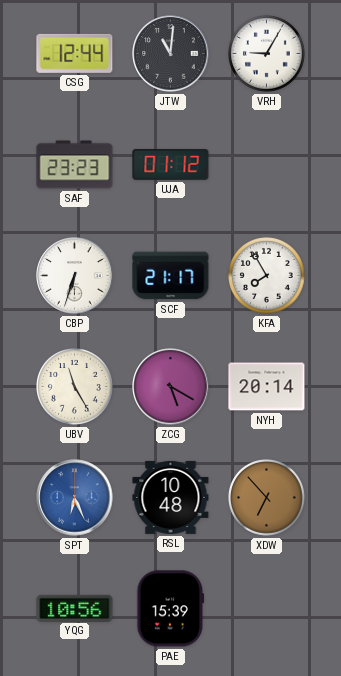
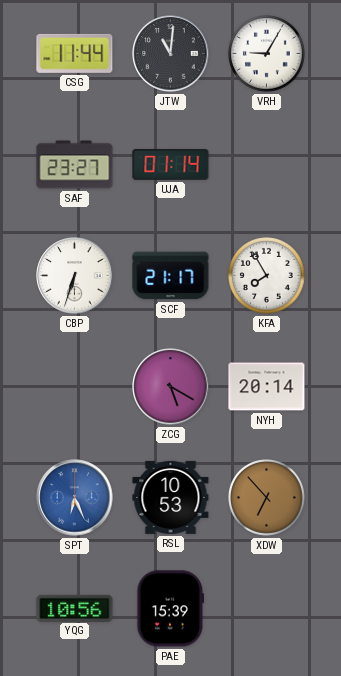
CSG: 12:44 -> 11:44 (75, 53)
SAF: 23:23 -> 23:27 (75, 165)
UJA: 01:12 -> 01:14 (171, 164)
UBV: 11:25 -> none (75, 387)
RSL: 10:48 -> 10:53 (171, 497)
